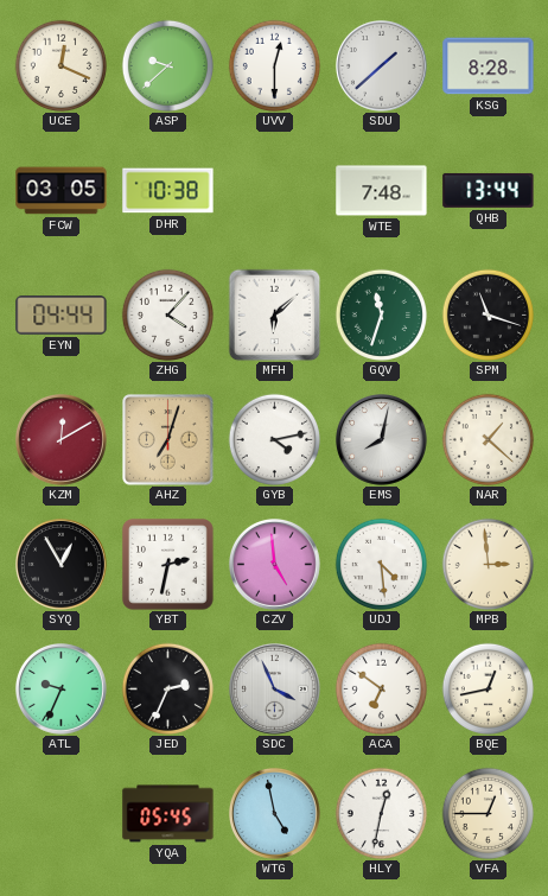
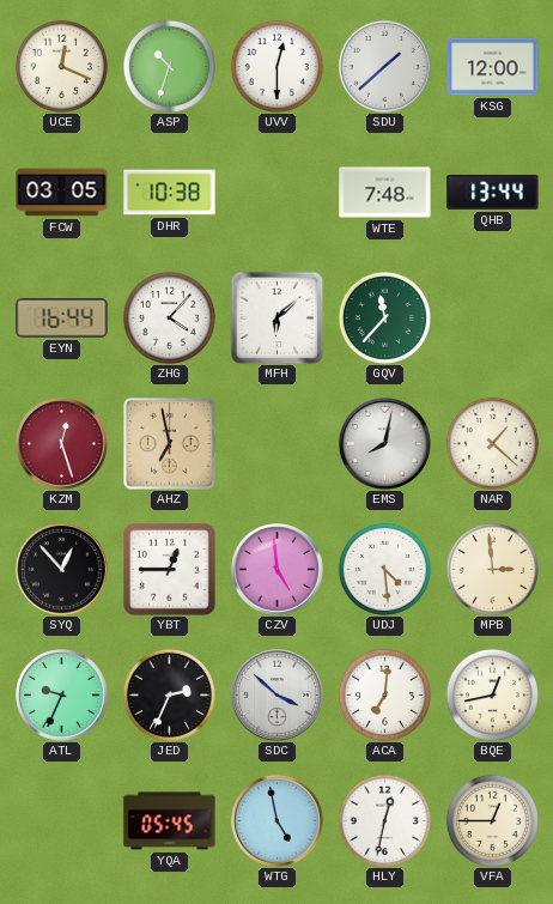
ASP: 9:38 -> 10:33 (169, 66)
KSG: 8:28 -> 12:00 (493, 67)
EYN: 04:44 -> 16:44 (62, 318)
GQV: 11:33 -> 11:37 (384, 317)
SPM: 11:18 -> none (488, 314)
KZM: 12:10 -> 12:27 (62, 444)
AHZ: 7:03 -> 6:58 (170, 444)
GYB: 4:13 -> none (274, 439)
SYQ: 12:55 -> 12:53 (62, 570)
YBT: 2:32 -> 12:45 (169, 569)
SDC: 3:56 -> 3:52 (278, 696)
ACA: 6:51 -> 7:01 (384, 694)
